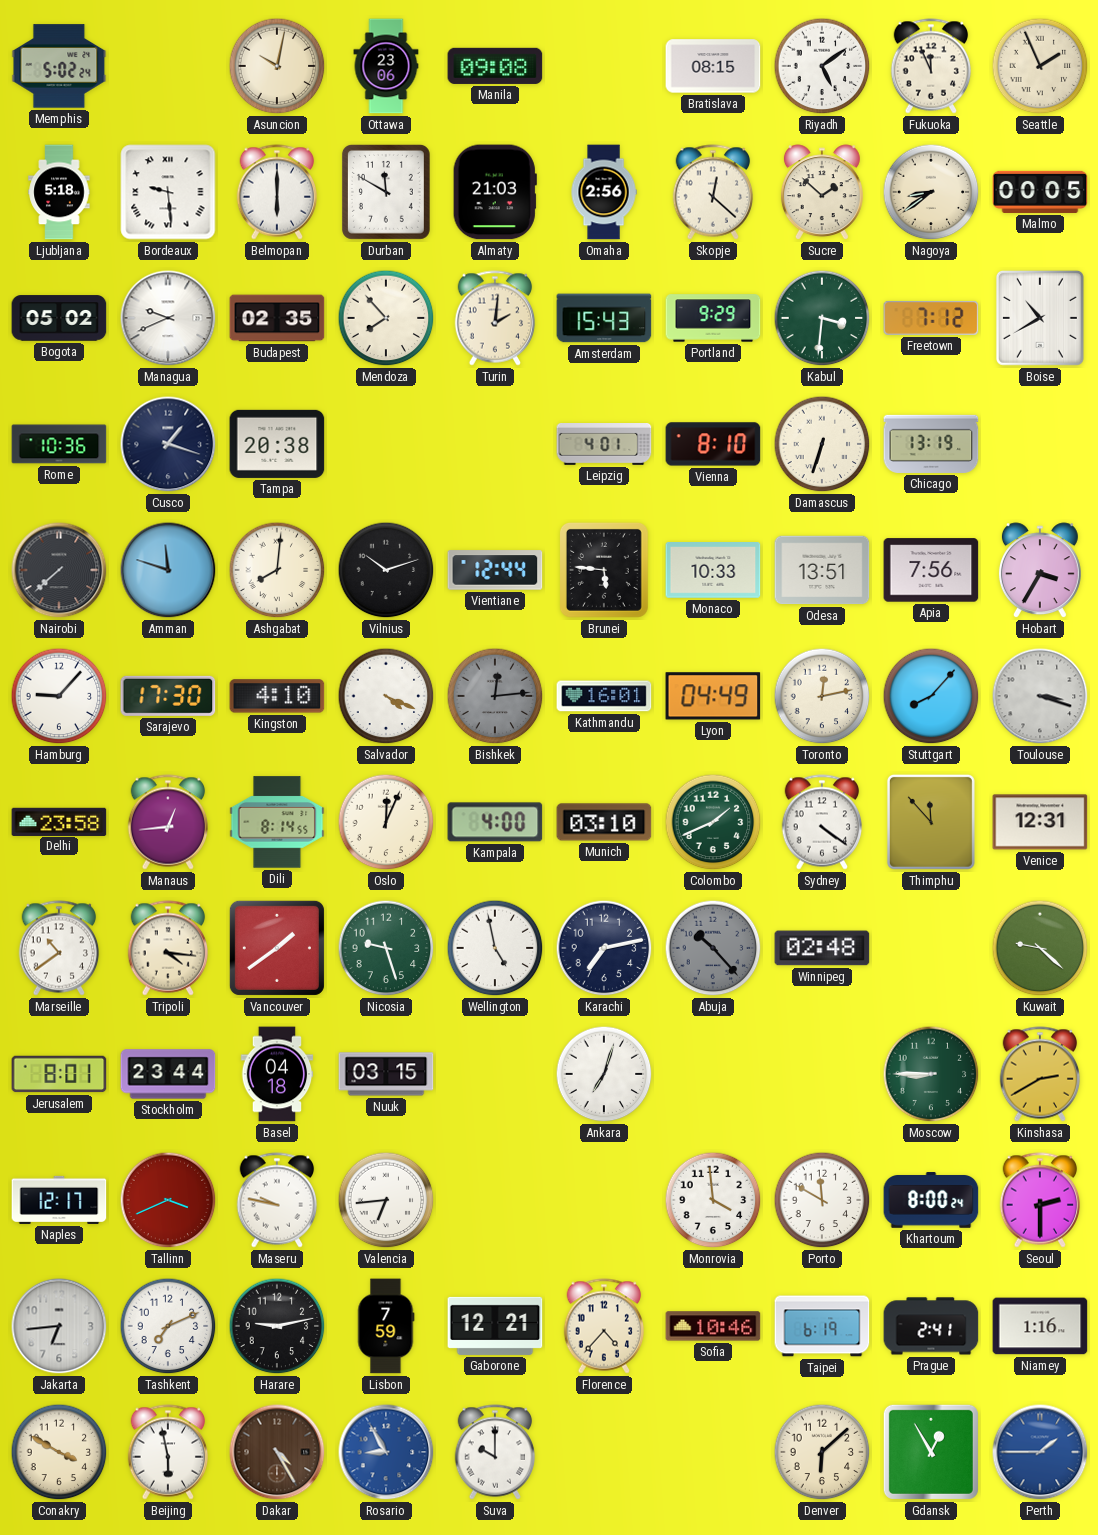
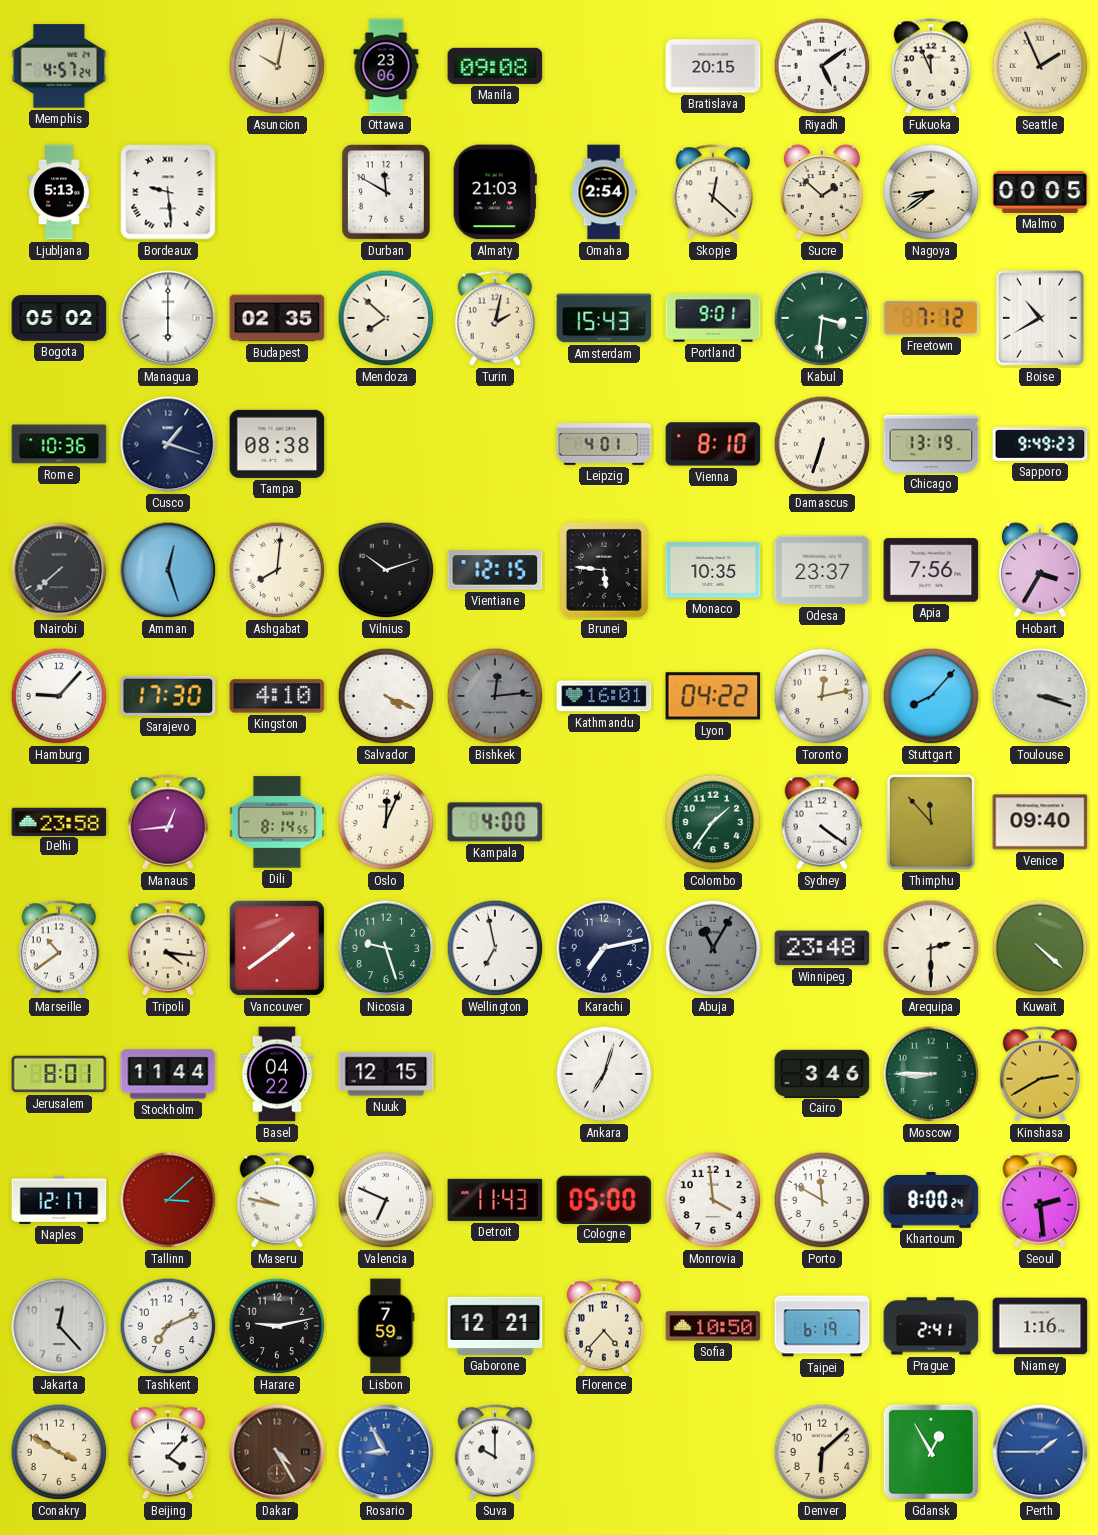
Memphis: 5:02 -> 4:57 (59, 66)
Bratislava: 08:15 -> 20:15 (713, 66)
Ljubljana: 5:18 -> 5:13 (59, 192)
Belmopan: 6:00 -> none (277, 192)
Omaha: 2:56 -> 2:54 (604, 192)
Managua: 9:41 -> 6:00 (168, 318)
Mendoza: 7:53 -> 7:52 (386, 318)
Turin: 2:01 -> 2:02 (495, 318)
Portland: 9:29 -> 9:01 (713, 318)
Tampa: 20:38 -> 08:38 (277, 444)
Sapporo: none -> 9:49 (1040, 444)
Amman: 11:48 -> 12:27 (168, 570)
Vientiane: 12:44 -> 12:15 (495, 570)
Monaco: 10:33 -> 10:35 (713, 571)
Odesa: 13:51 -> 23:37 (822, 570)
Lyon: 04:49 -> 04:22 (713, 696)
Munich: 03:10 -> none (604, 822)
Colombo: 1:41 -> 1:36 (713, 822)
Venice: 12:31 -> 09:40 (1040, 822)
Wellington: 4:58 -> 6:58 (495, 948)
Abuja: 10:23 -> 11:05 (713, 948)
Winnipeg: 02:48 -> 23:48 (822, 948)
Arequipa: none -> 2:30 (931, 948)
Kuwait: 9:22 -> 4:22 (1040, 948)
Stockholm: 23:44 -> 11:44 (168, 1074)
Basel: 04:18 -> 04:22 (277, 1074)
Nuuk: 03:15 -> 12:15 (386, 1074)
Cairo: none -> 3:46 (822, 1073)
Tallinn: 3:41 -> 3:08 (168, 1200)
Valencia: 6:44 -> 6:49 (386, 1200)
Detroit: none -> 11:43 (495, 1200)
Cologne: none -> 05:00 (604, 1199)
Seoul: 2:30 -> 2:29 (1040, 1200)
Jakarta: 6:44 -> 12:23 (59, 1326)
Sofia: 10:46 -> 10:50 (713, 1326)
Beijing: 5:58 -> 4:07 (168, 1452)
